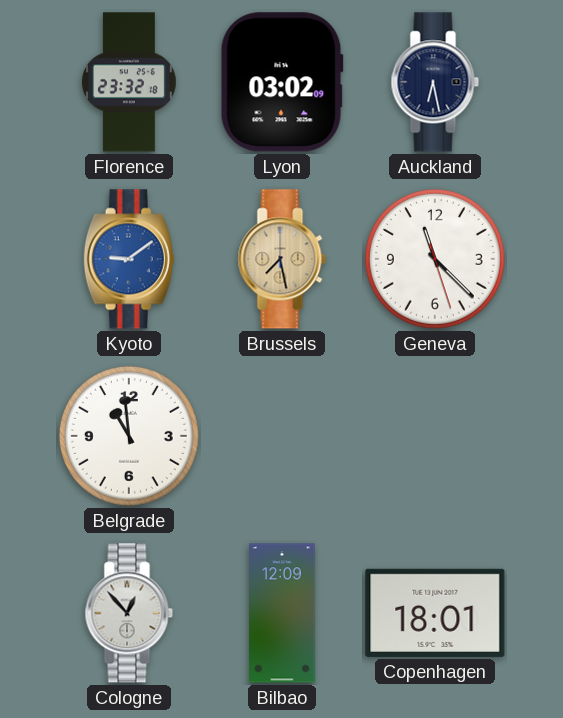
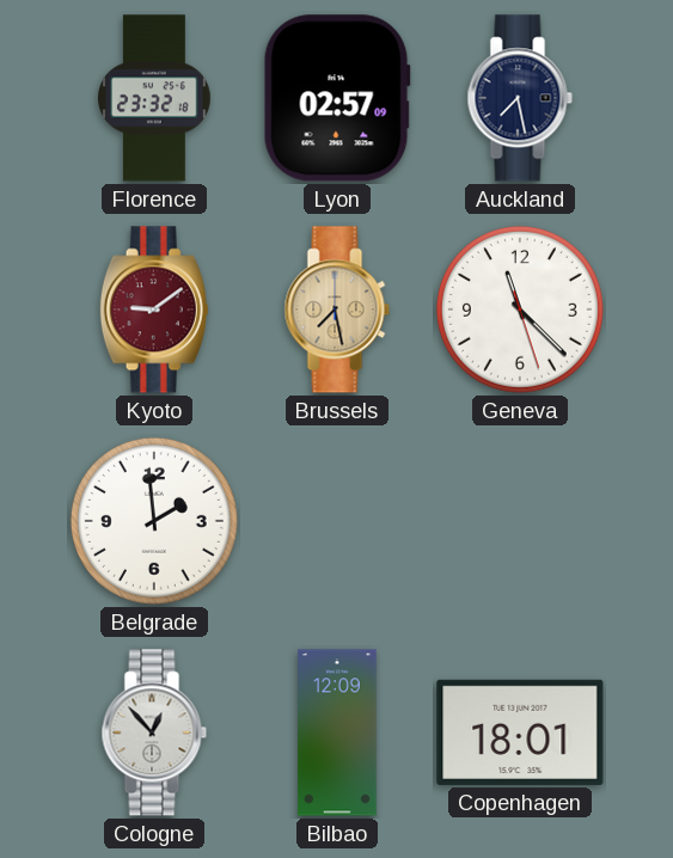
Lyon: 03:02 -> 02:57 (337, 98)
Auckland: 6:28 -> 7:28 (520, 98)
Kyoto dial: blue -> burgundy (154, 310)
Belgrade: 10:59 -> 1:59 (154, 521)
